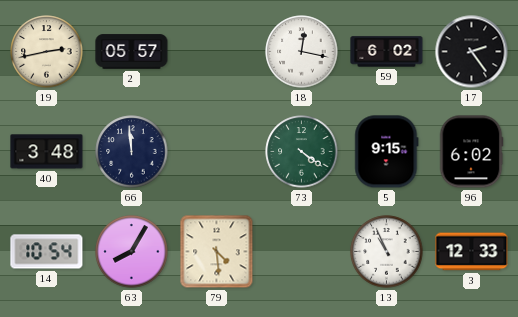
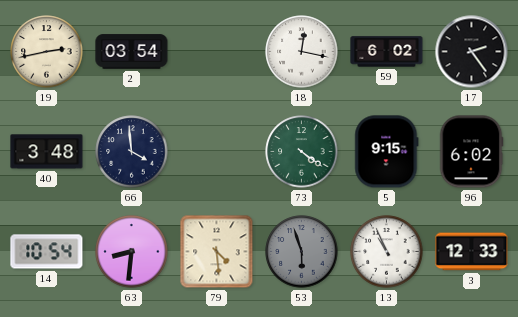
2: 05:57 -> 03:54 (132, 52)
66: 11:59 -> 3:59 (132, 152)
63: 8:05 -> 8:31 (132, 252)
53: none -> 5:57 (302, 252)
